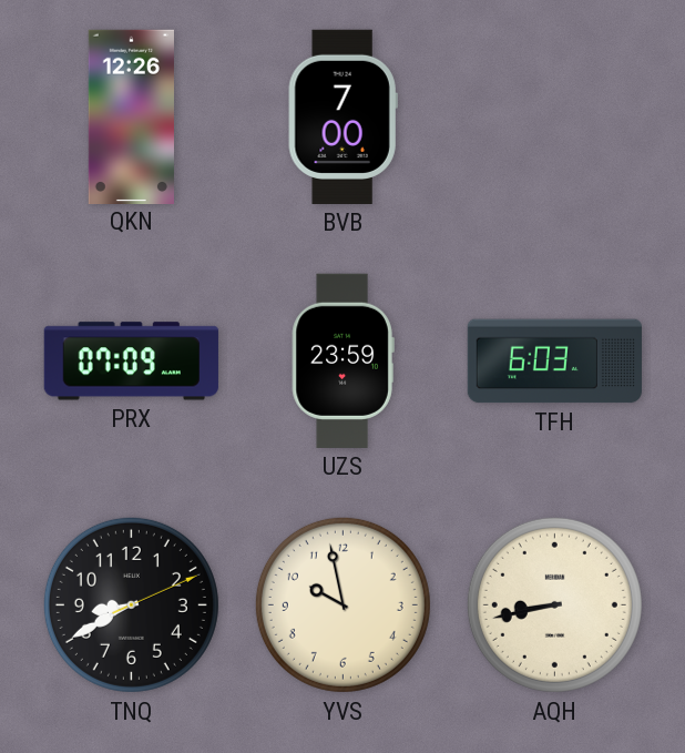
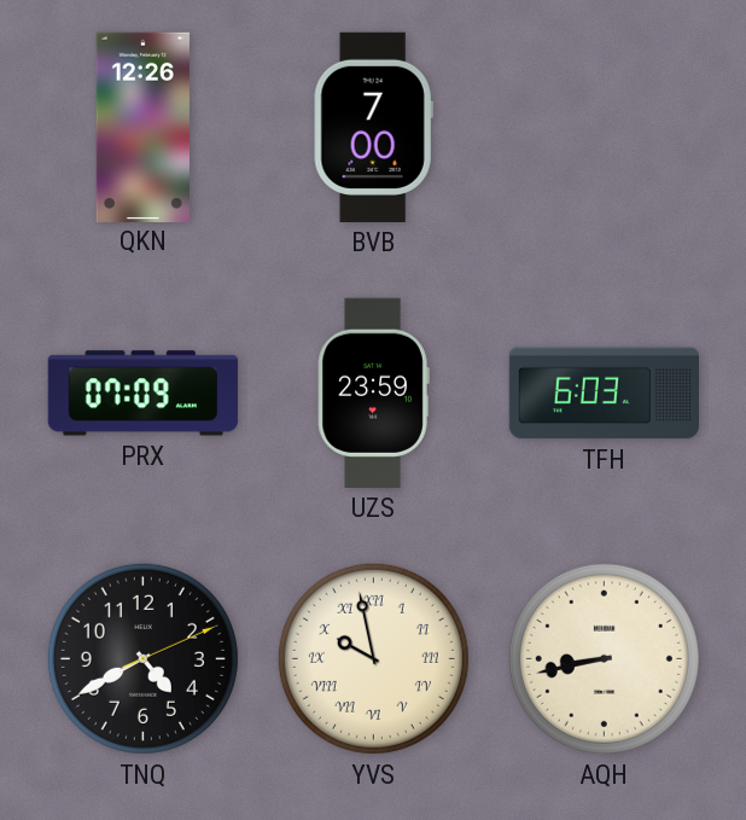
TNQ: 8:40 -> 4:40 (142, 658)
YVS numerals: Arabic -> Roman (373, 658)
